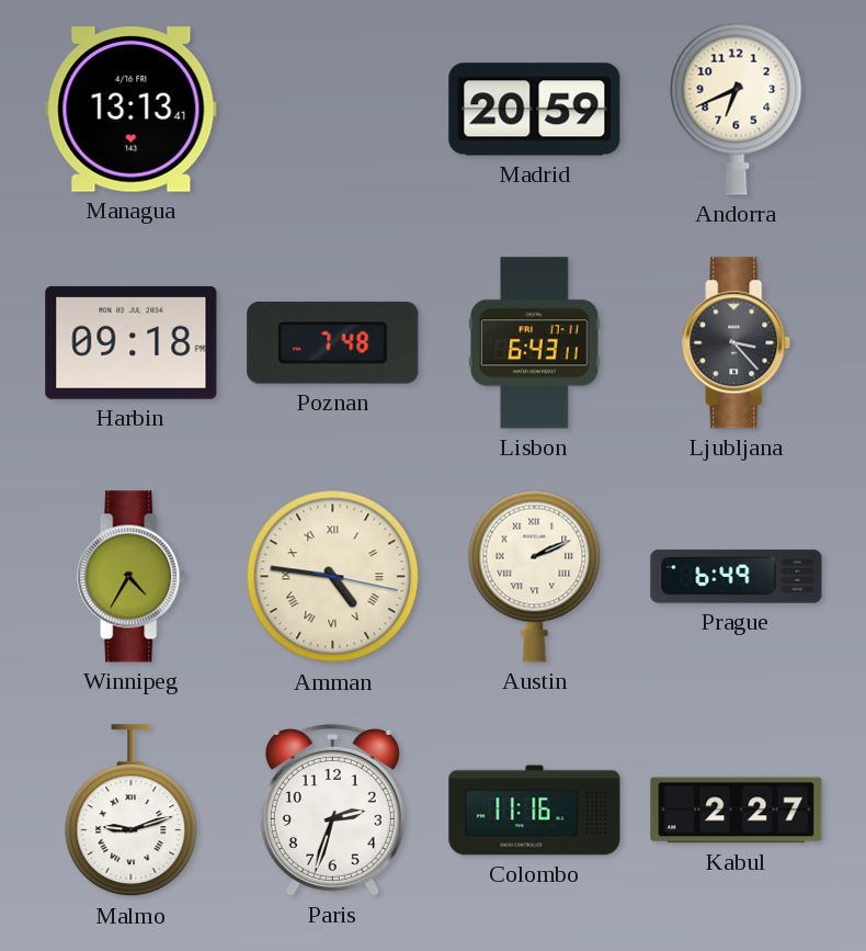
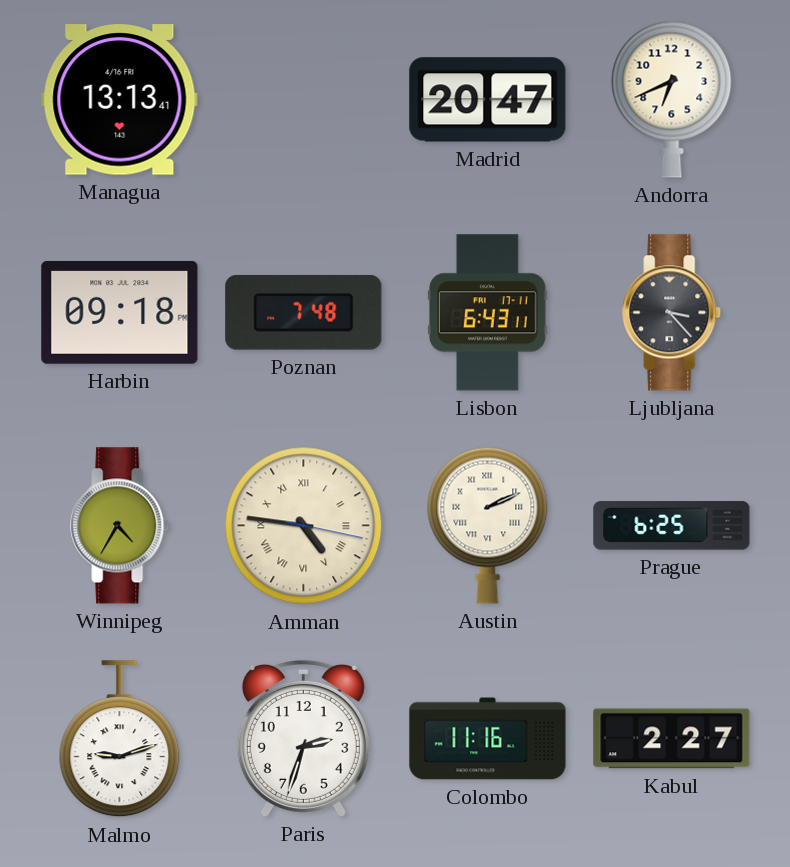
Madrid: 20:59 -> 20:47 (488, 100)
Prague: 6:49 -> 6:25 (672, 526)
